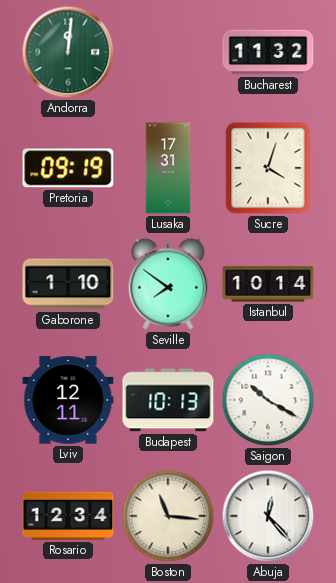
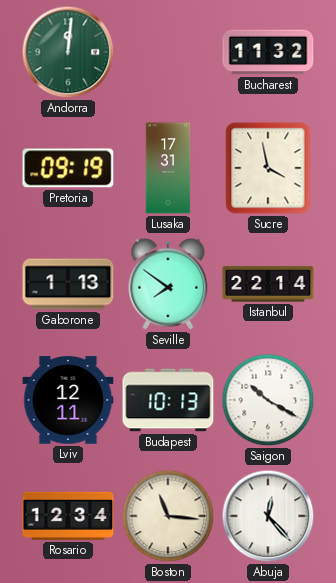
Sucre: 4:03 -> 3:58 (268, 168)
Gaborone: 1:10 -> 1:13 (68, 284)
Istanbul: 10:14 -> 22:14 (268, 284)
